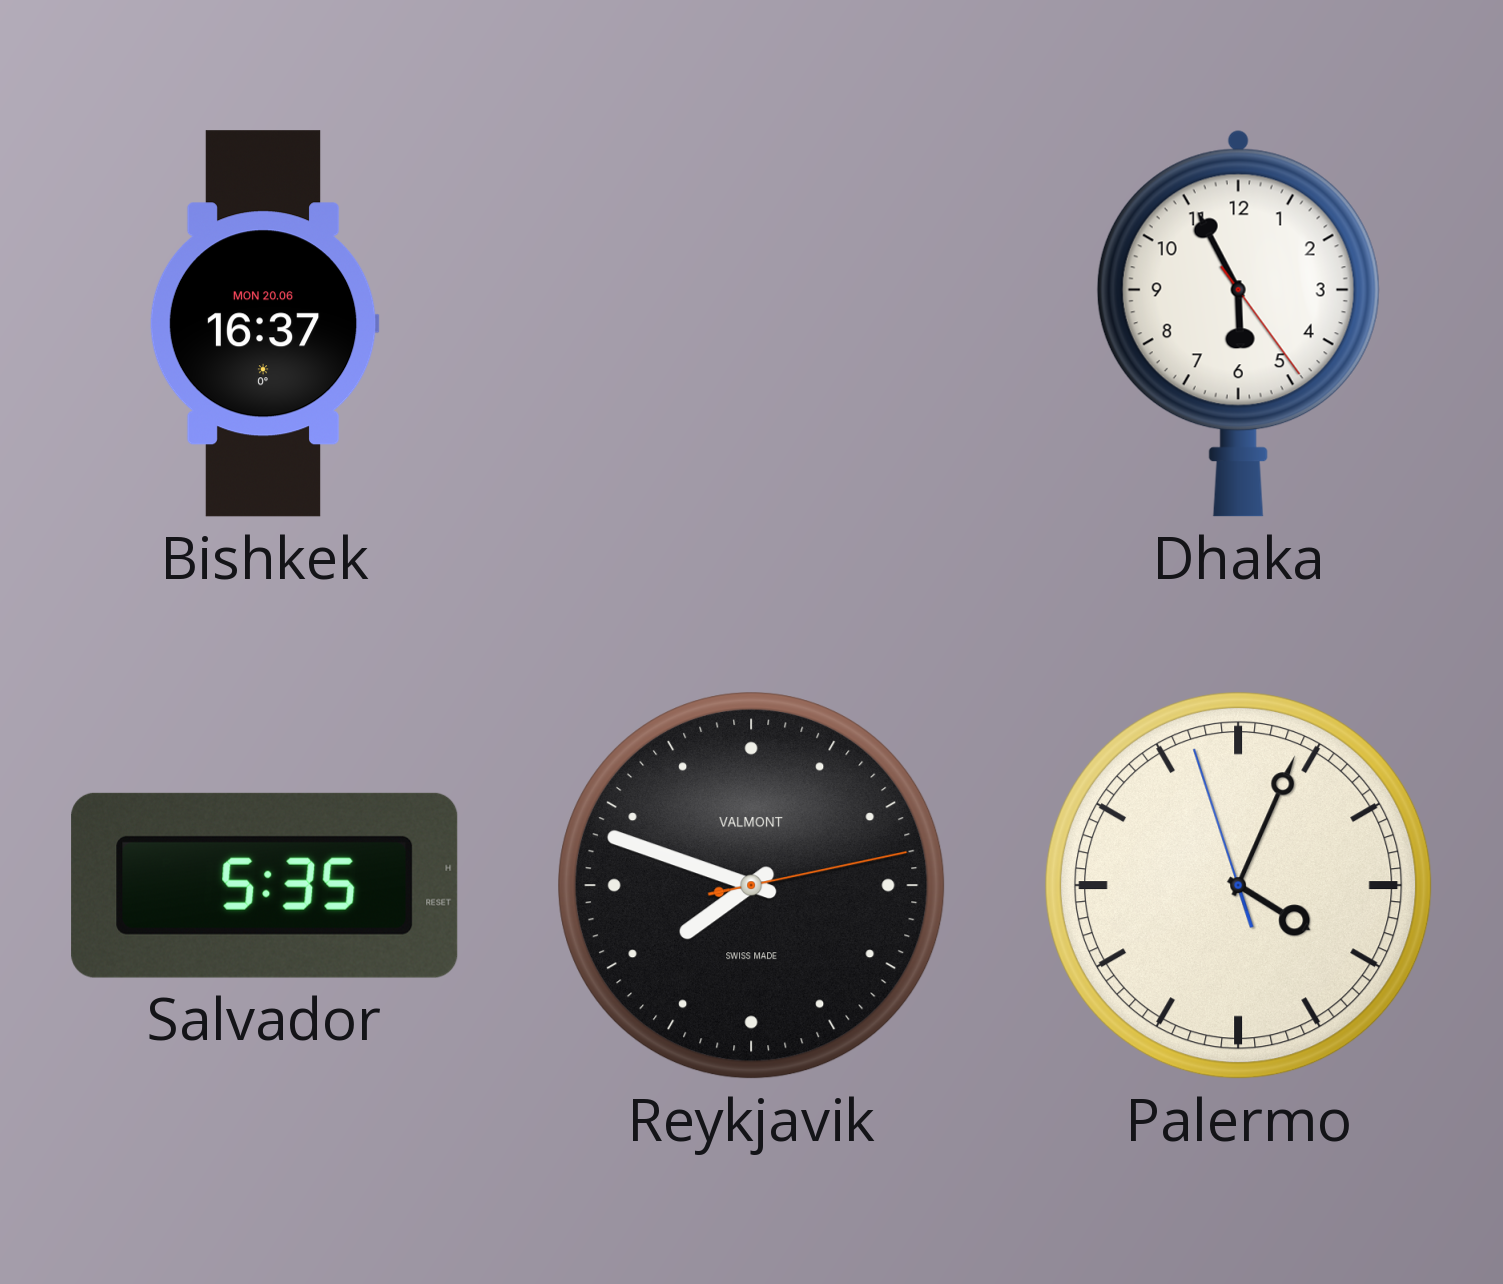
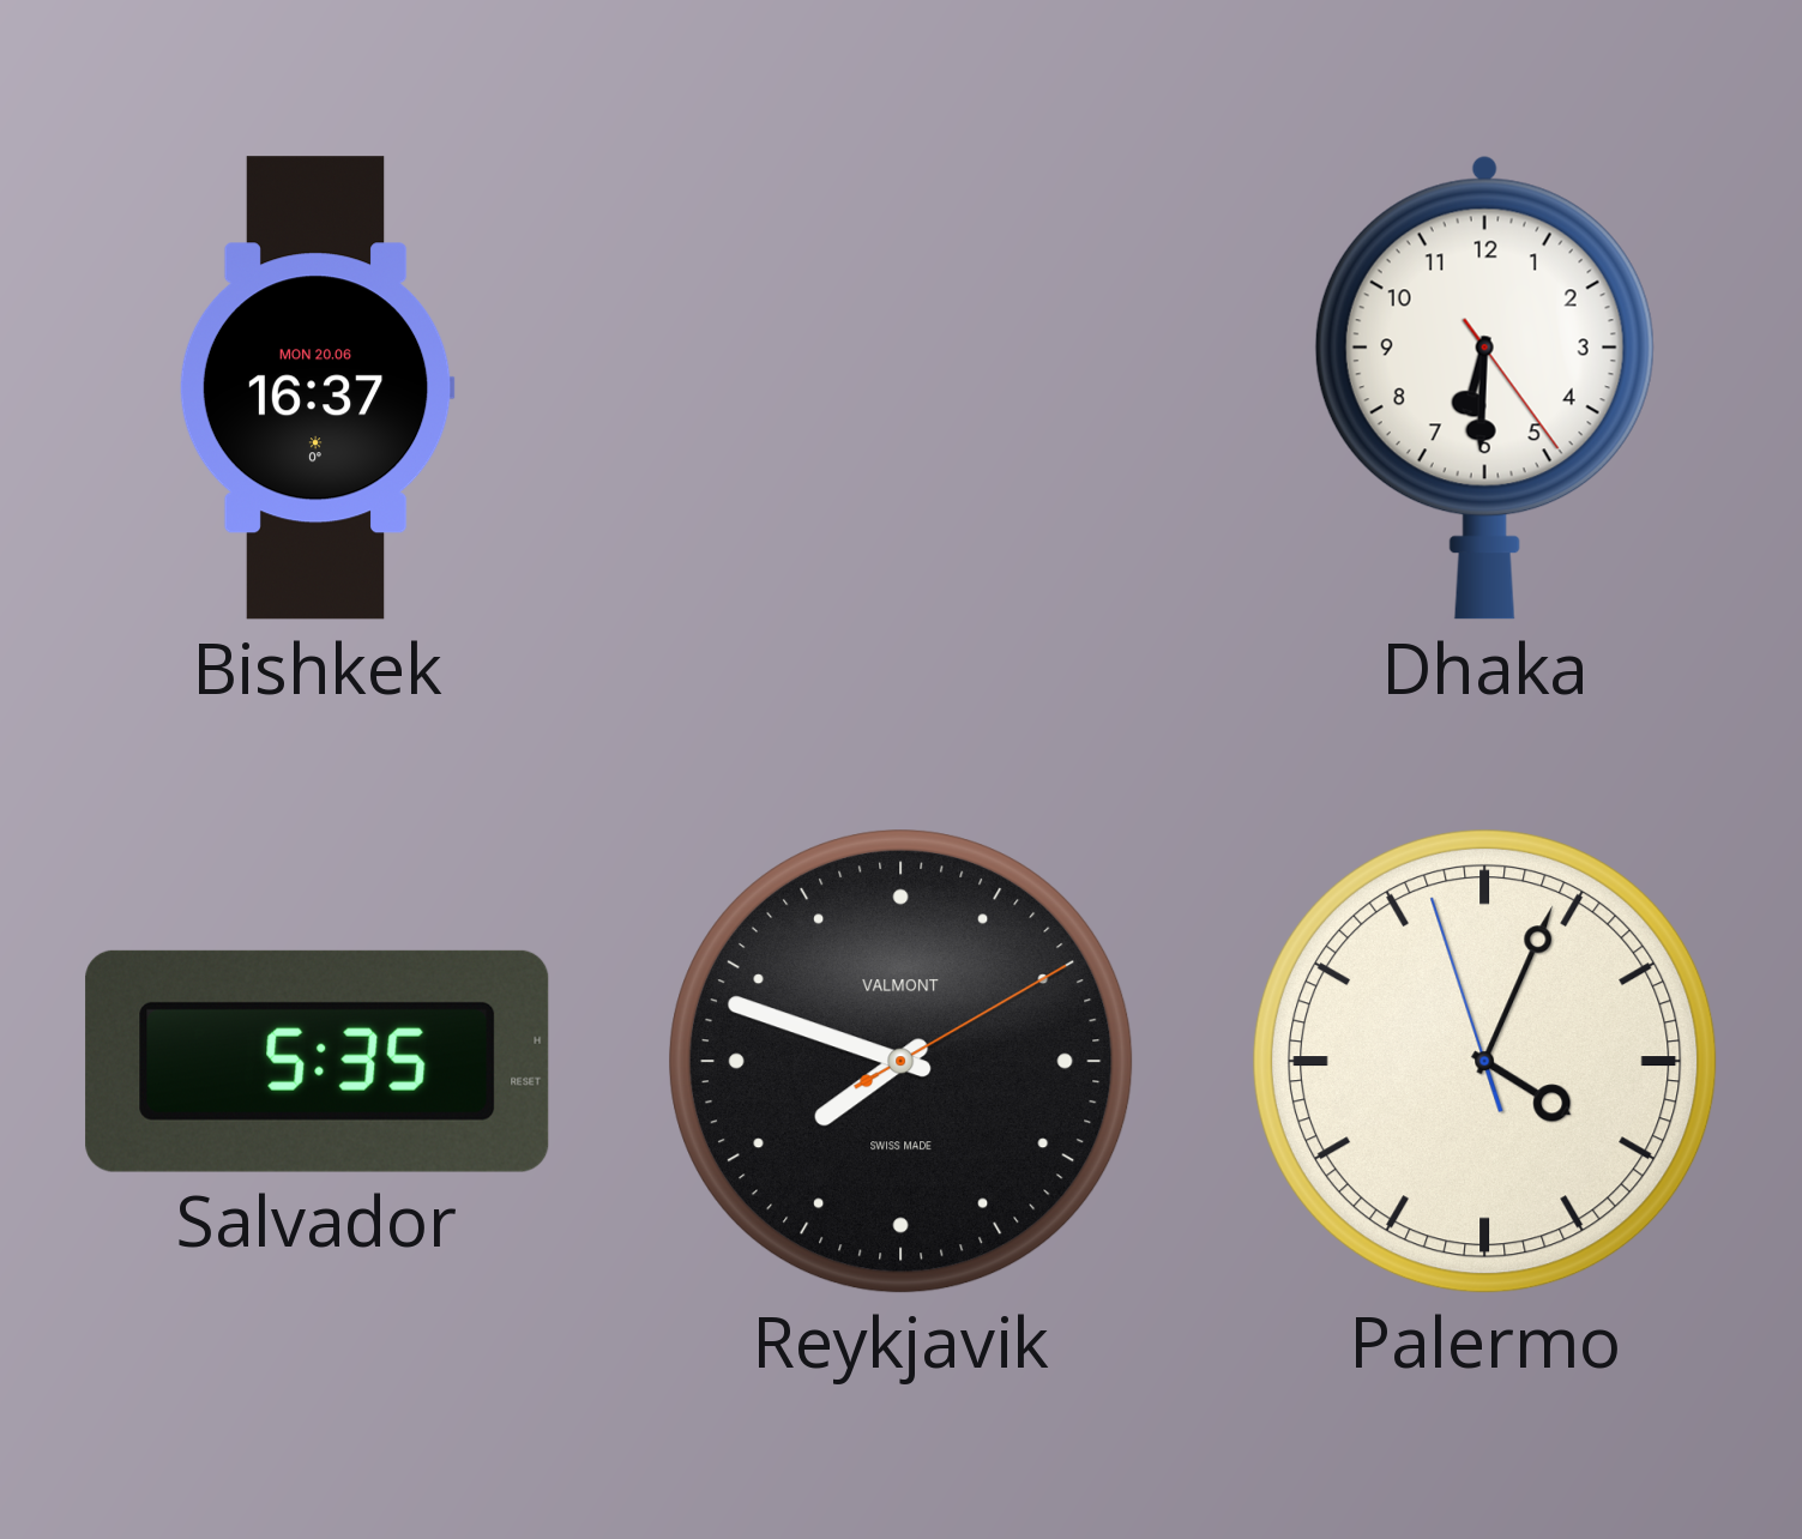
Dhaka: 5:55 -> 6:30 (1484, 387)
Reykjavik: 7:48:13 -> 7:48:10 (902, 1062)
